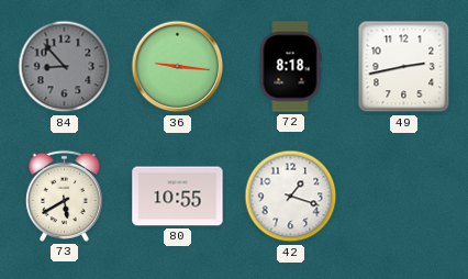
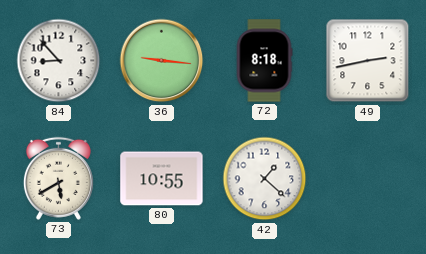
84 dial: grey -> white (59, 61)
42: 1:18 -> 1:22 (265, 179)
